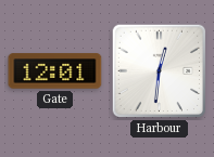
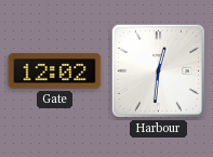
Gate: 12:01 -> 12:02 (55, 71)
